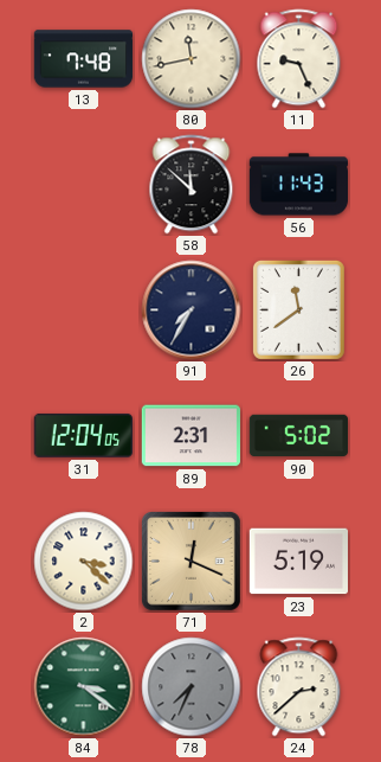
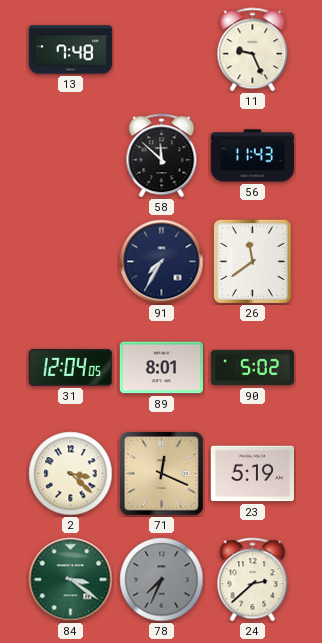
80: 11:43 -> none (192, 59)
89: 2:31 -> 8:01 (161, 368)
